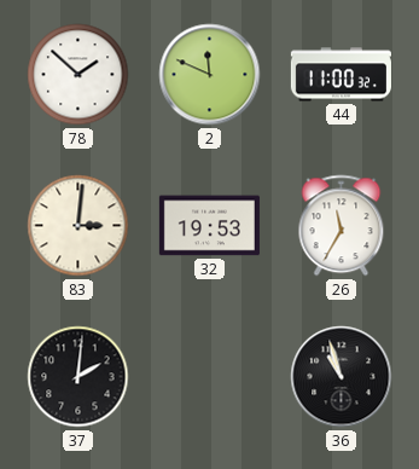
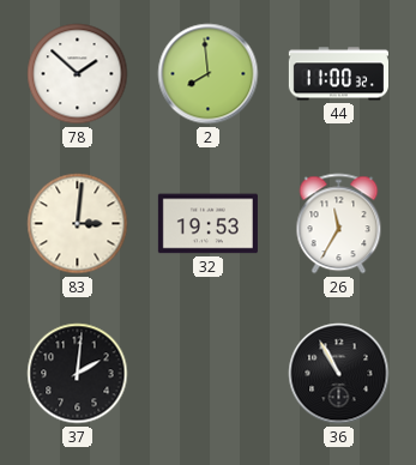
2: 11:49 -> 7:59 (209, 74)
36: 10:57 -> 10:55 (339, 374)
